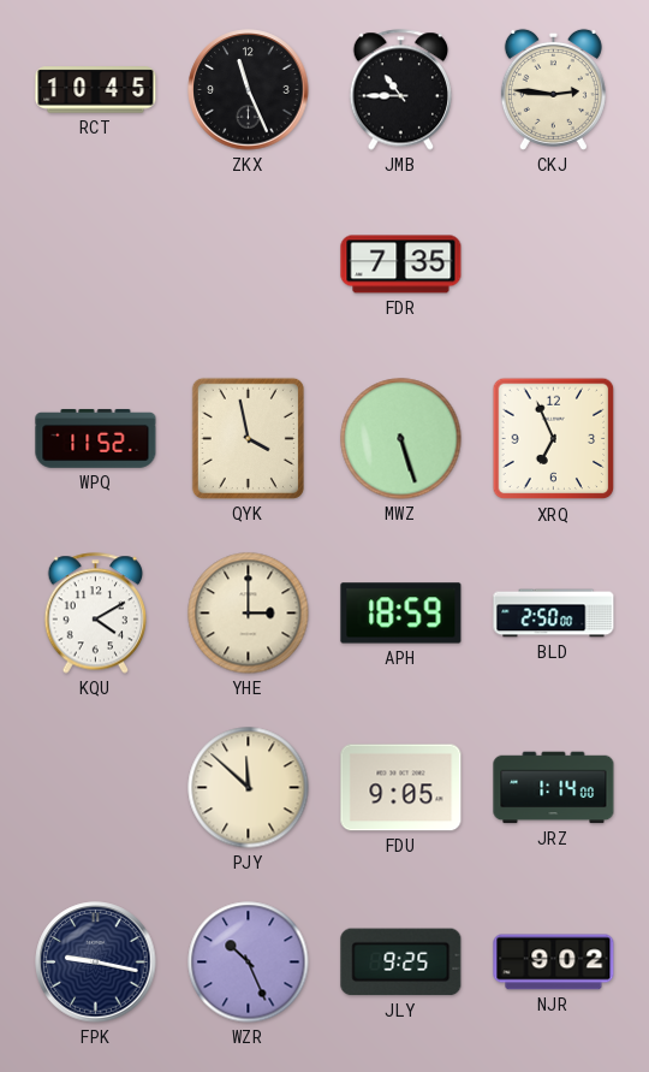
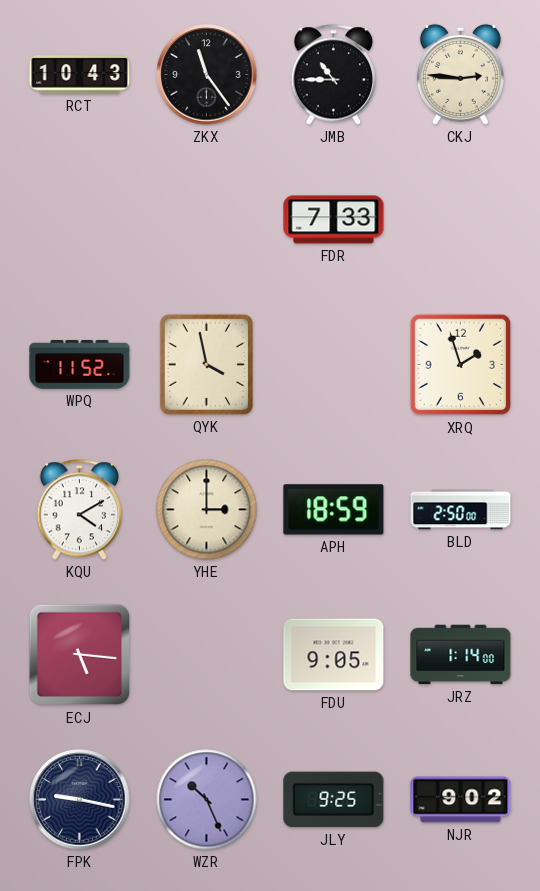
RCT: 10:45 -> 10:43 (80, 75)
ZKX: 11:26 -> 11:24 (207, 75)
FDR: 7:35 -> 7:33 (334, 220)
MWZ: 5:27 -> none (401, 439)
XRQ: 6:56 -> 1:57 (461, 365)
ECJ: none -> 5:16 (80, 655)
PJY: 11:52 -> none (249, 788)
